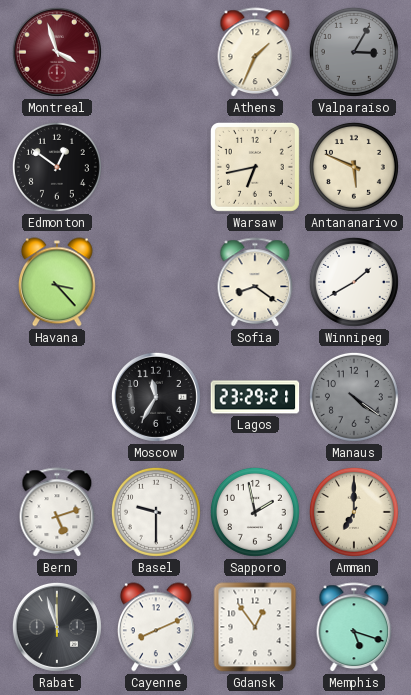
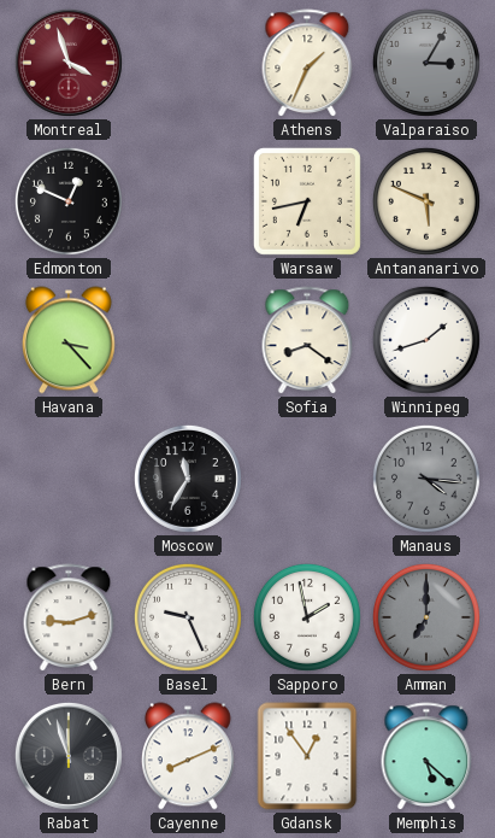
Edmonton: 12:51 -> 12:49 (69, 201)
Winnipeg: 1:40 -> 1:42 (426, 340)
Lagos: 23:29 -> none (255, 397)
Manaus: 4:21 -> 4:16 (426, 479)
Bern: 5:12 -> 9:12 (69, 619)
Basel: 9:30 -> 9:26 (188, 617)
Amman dial: cream -> grey (426, 617)
Memphis: 5:18 -> 5:22 (426, 757)
